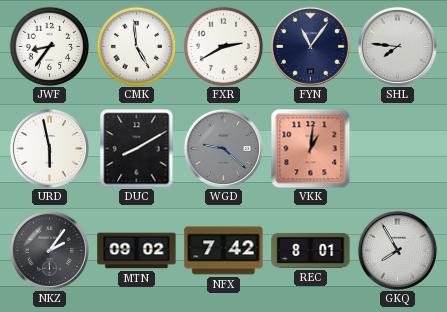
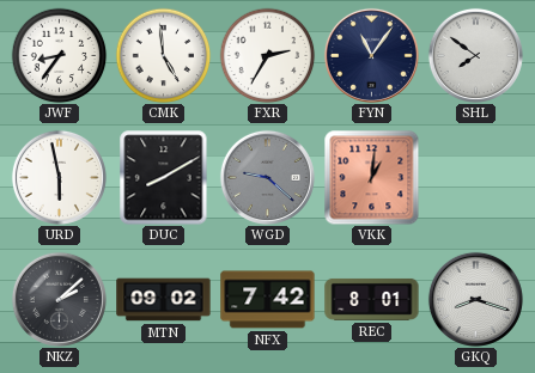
FXR: 2:40 -> 2:35 (267, 55)
SHL: 7:46 -> 7:51 (475, 55)
NKZ: 2:06 -> 2:08 (59, 299)
GKQ: 7:55 -> 8:18 (475, 299)
